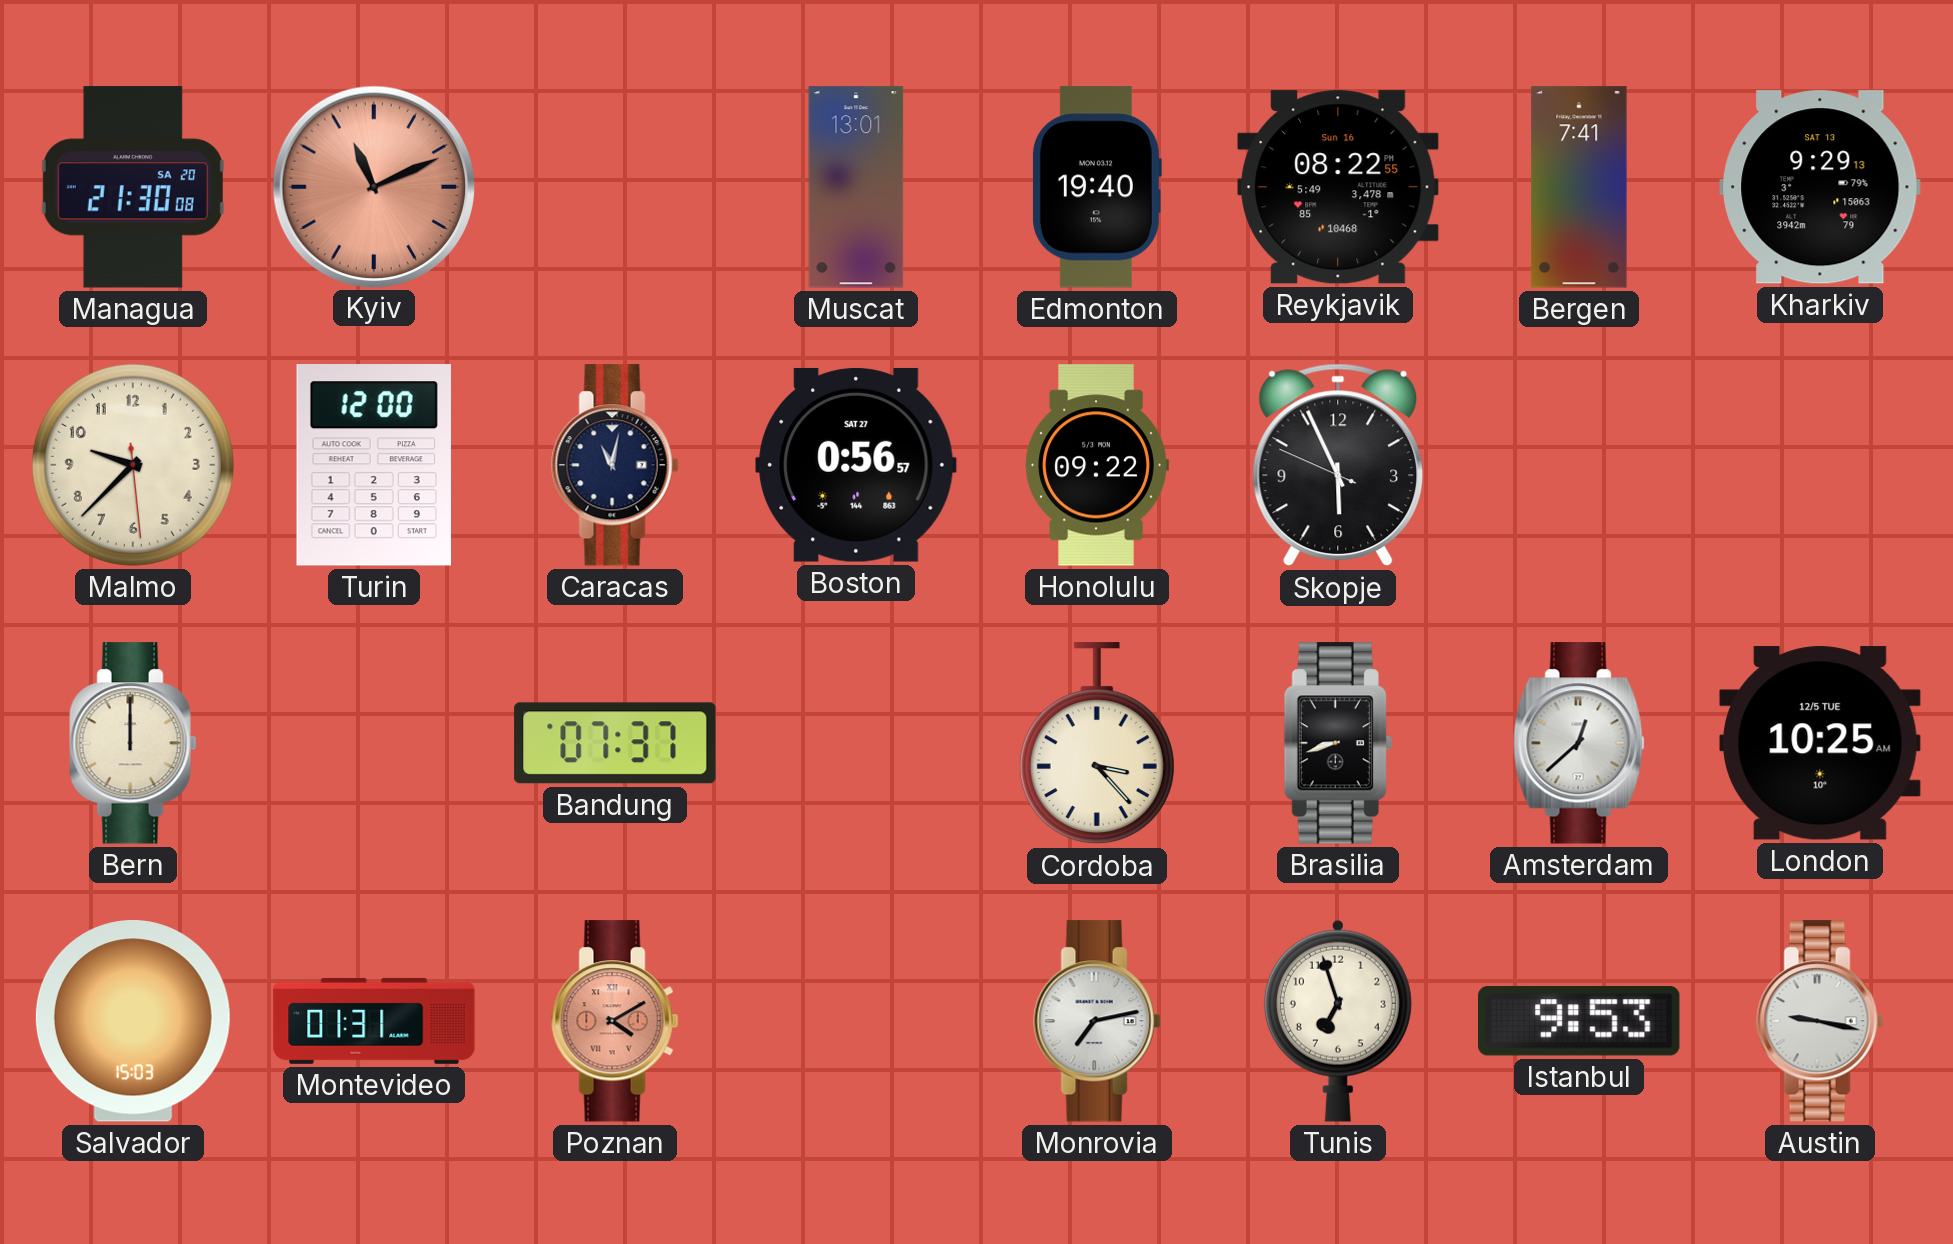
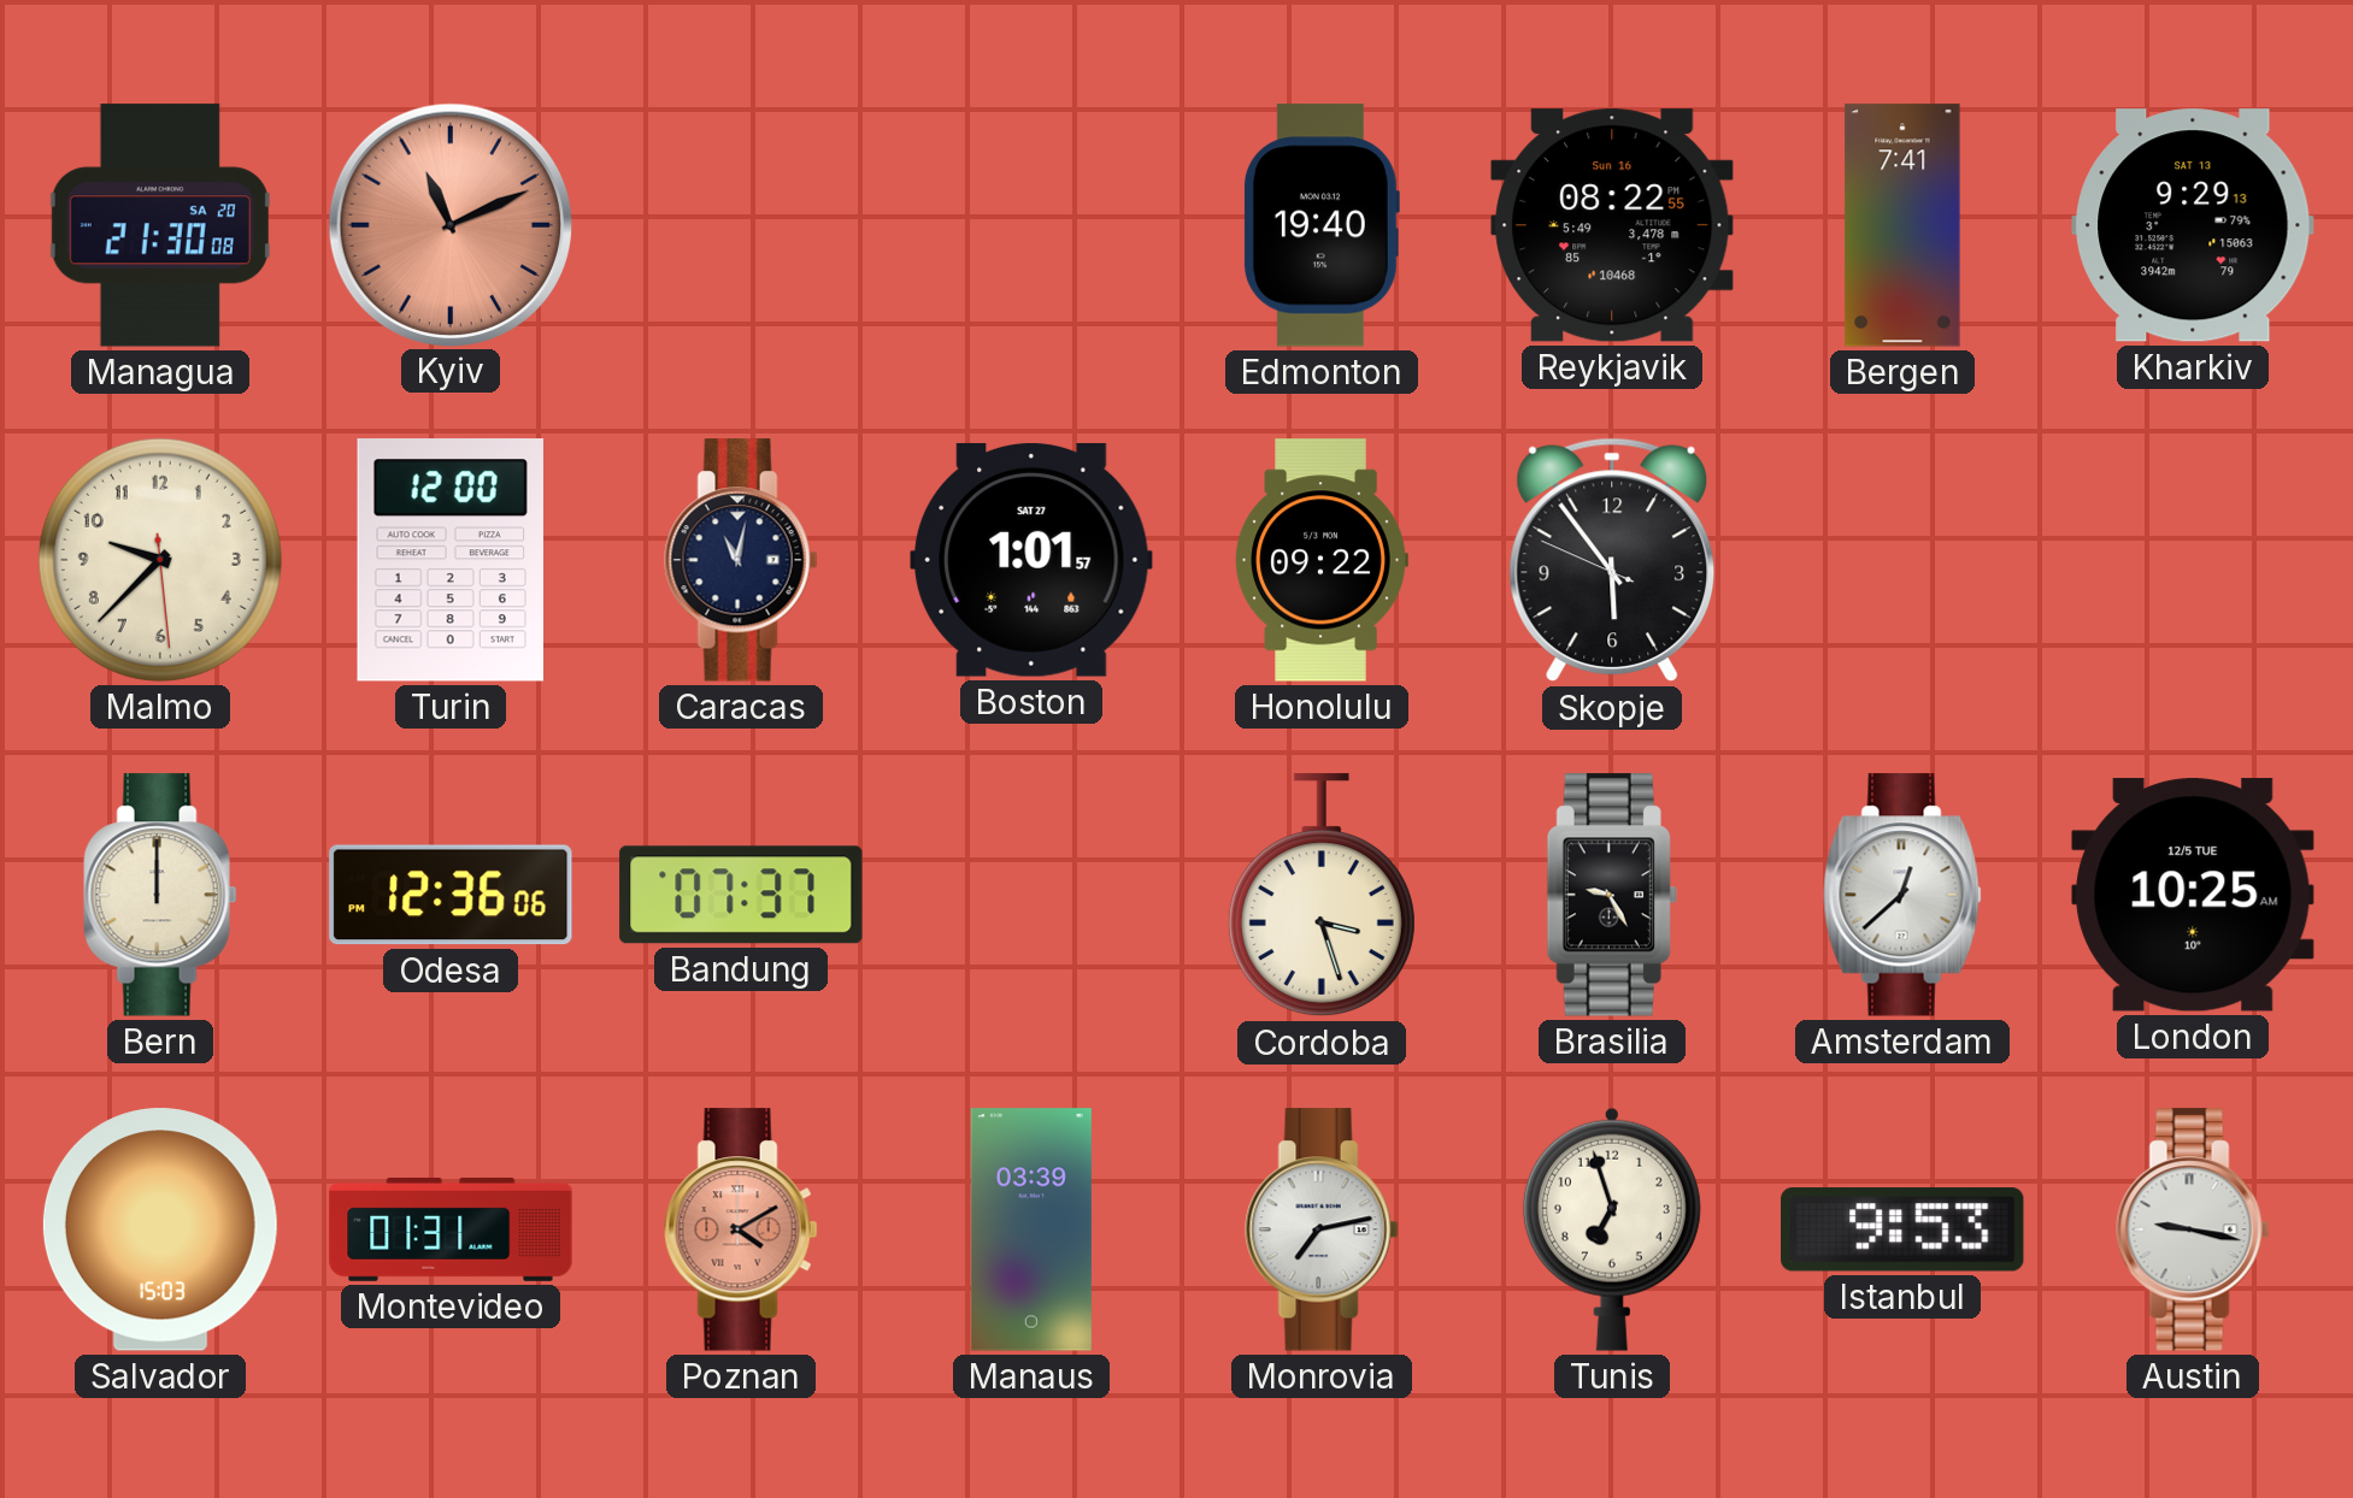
Muscat: 13:01 -> none (856, 187)
Boston: 0:56 -> 1:01 (1031, 560)
Skopje: 5:55 -> 5:53 (1612, 560)
Odesa: none -> 12:36 (451, 895)
Cordoba: 3:23 -> 3:27 (1322, 896)
Brasilia: 8:42 -> 9:25 (1612, 895)
Manaus: none -> 03:39 (1031, 1229)
